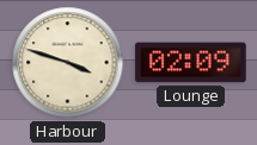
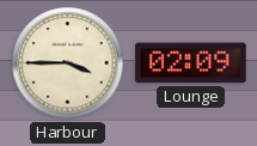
Harbour: 3:48 -> 3:45 (68, 63)
